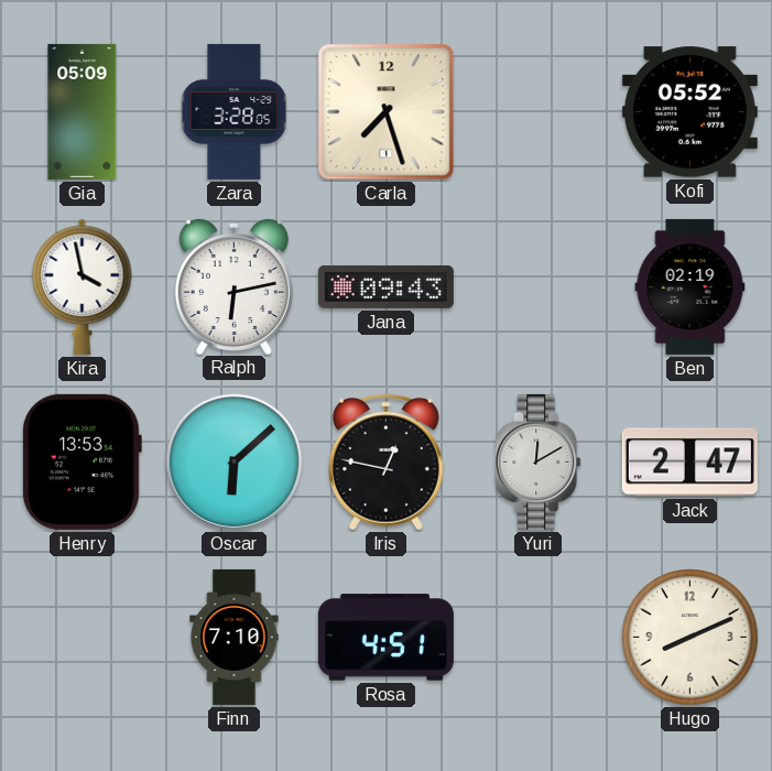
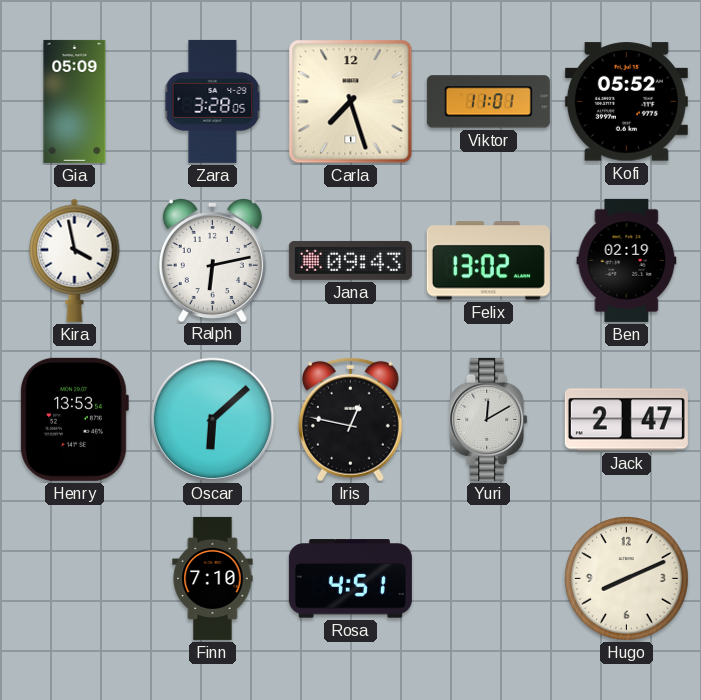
Viktor: none -> 11:01 (488, 102)
Felix: none -> 13:02 (488, 261)
